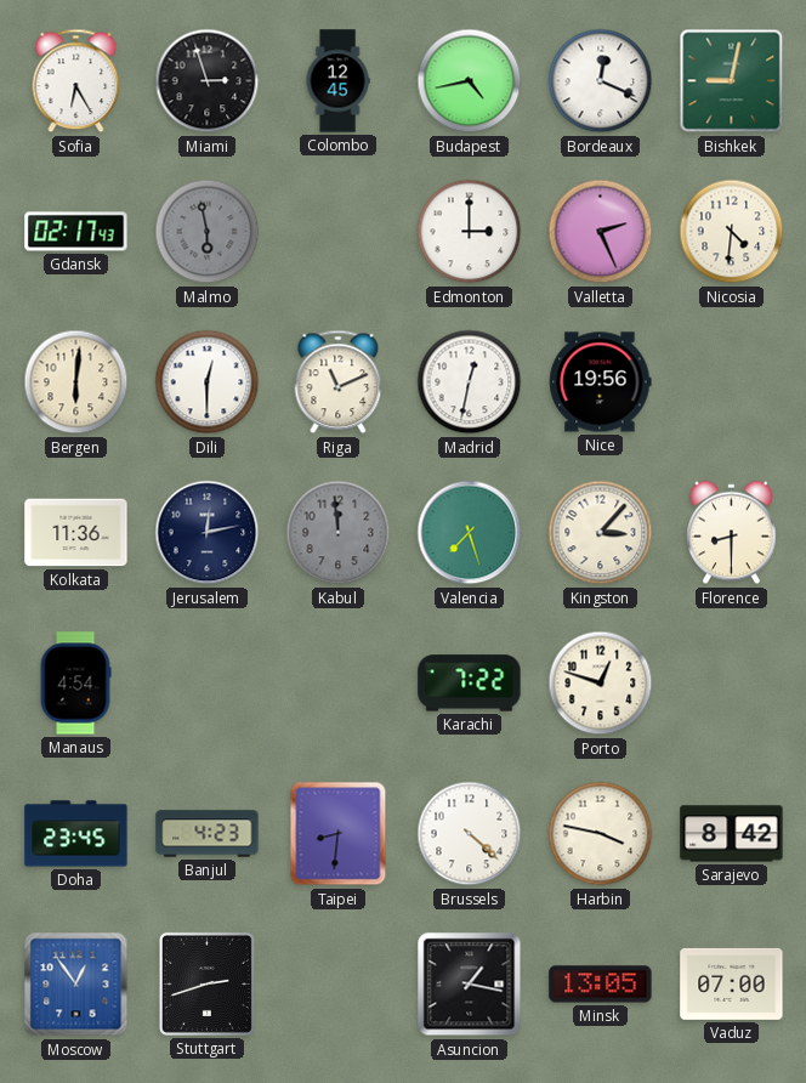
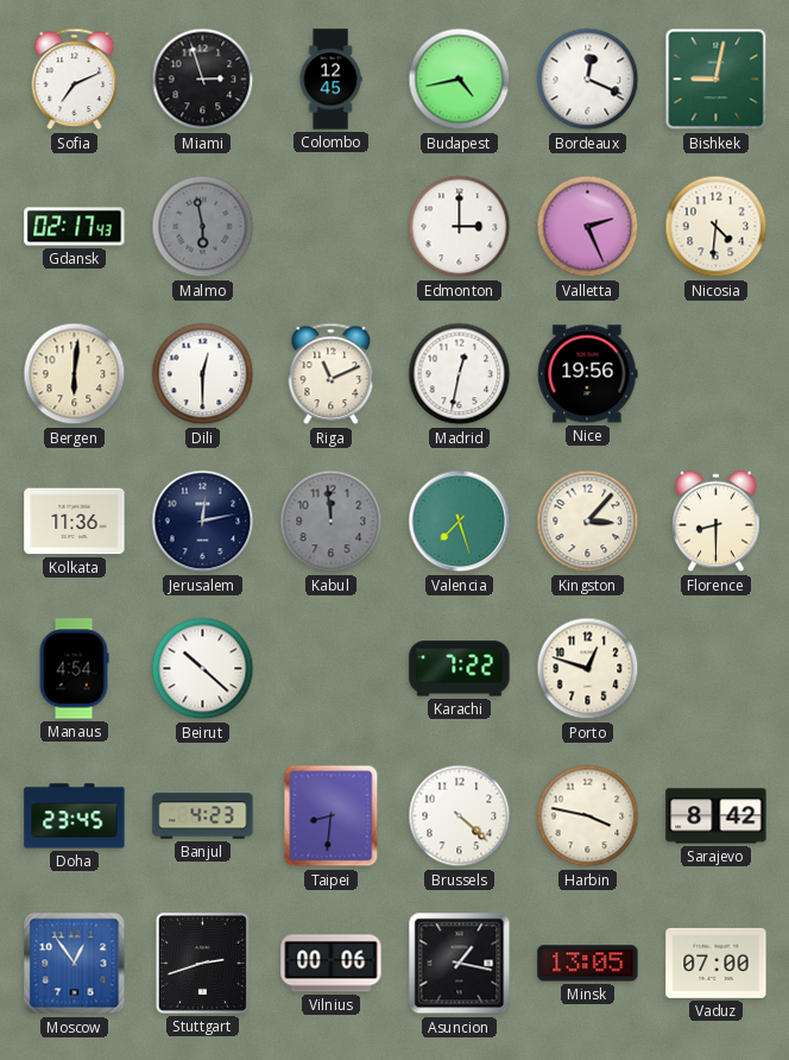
Sofia: 6:25 -> 7:11 (75, 80)
Beirut: none -> 10:22 (203, 669)
Vilnius: none -> 00:06 (332, 964)
